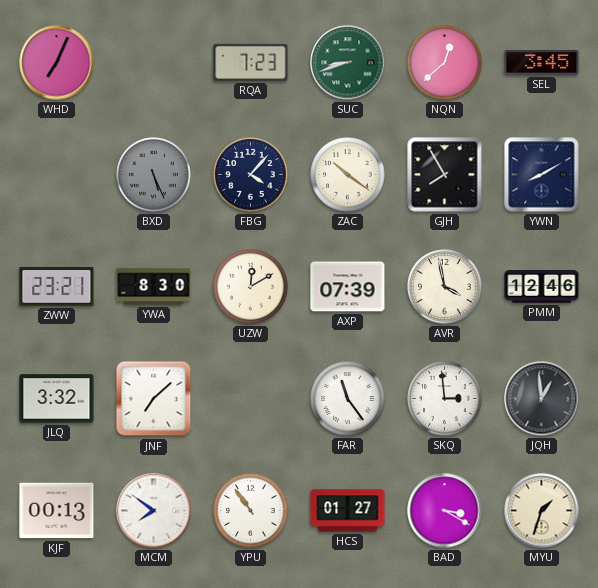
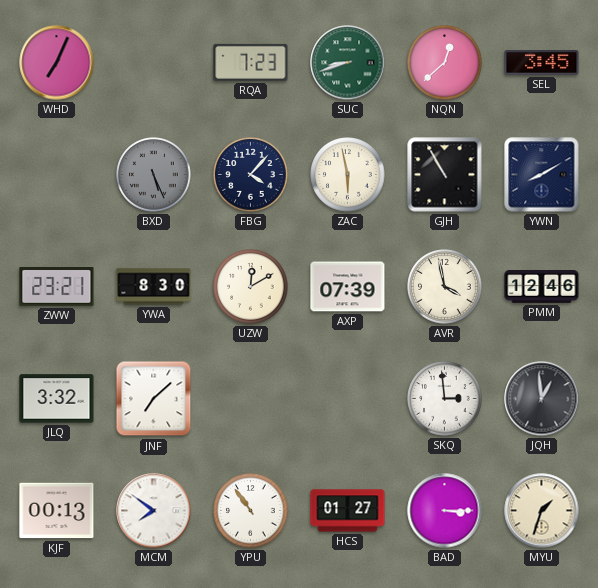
ZAC: 10:21 -> 5:58 (348, 175)
GJH: 7:55 -> 10:55 (445, 175)
FAR: 11:24 -> none (348, 399)
BAD: 3:20 -> 3:15 (445, 511)
